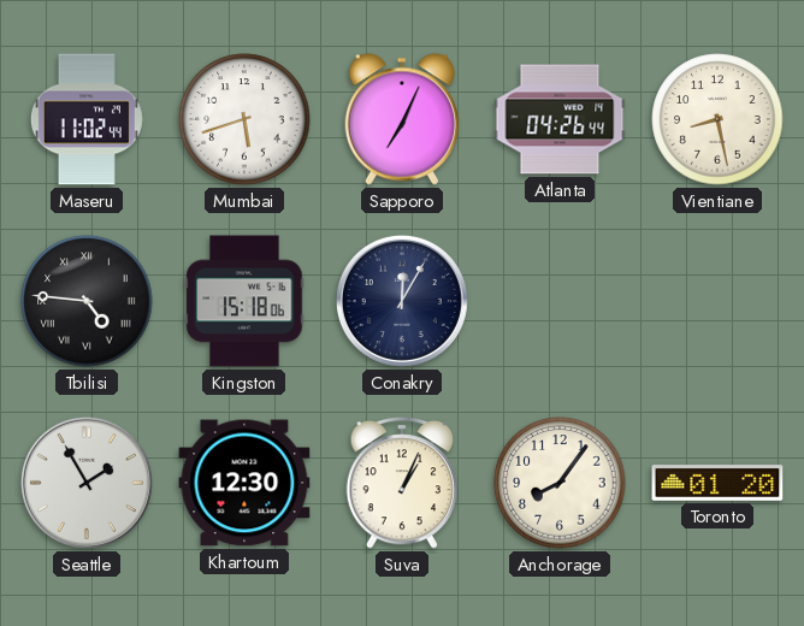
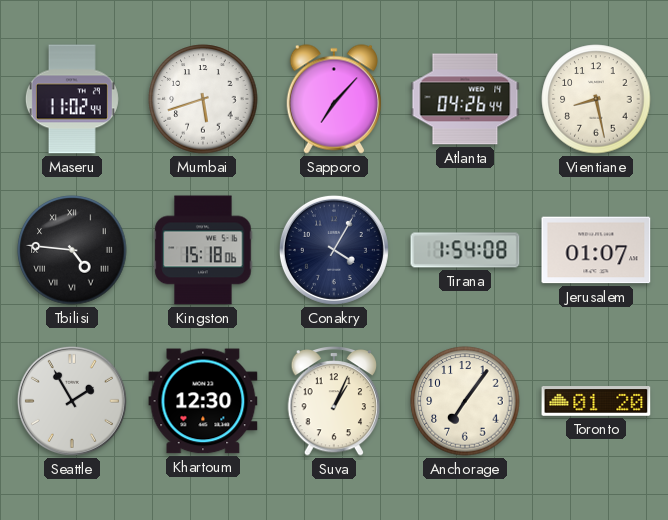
Sapporo: 7:04 -> 7:07 (333, 99)
Conakry: 12:05 -> 4:05 (334, 250)
Tirana: none -> 1:54 (465, 250)
Jerusalem: none -> 01:07 (596, 250)
Anchorage: 8:06 -> 7:06 (465, 401)
